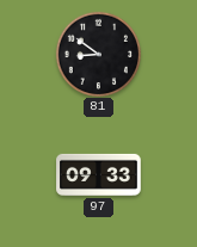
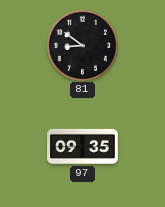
97: 09:33 -> 09:35 (83, 146)
